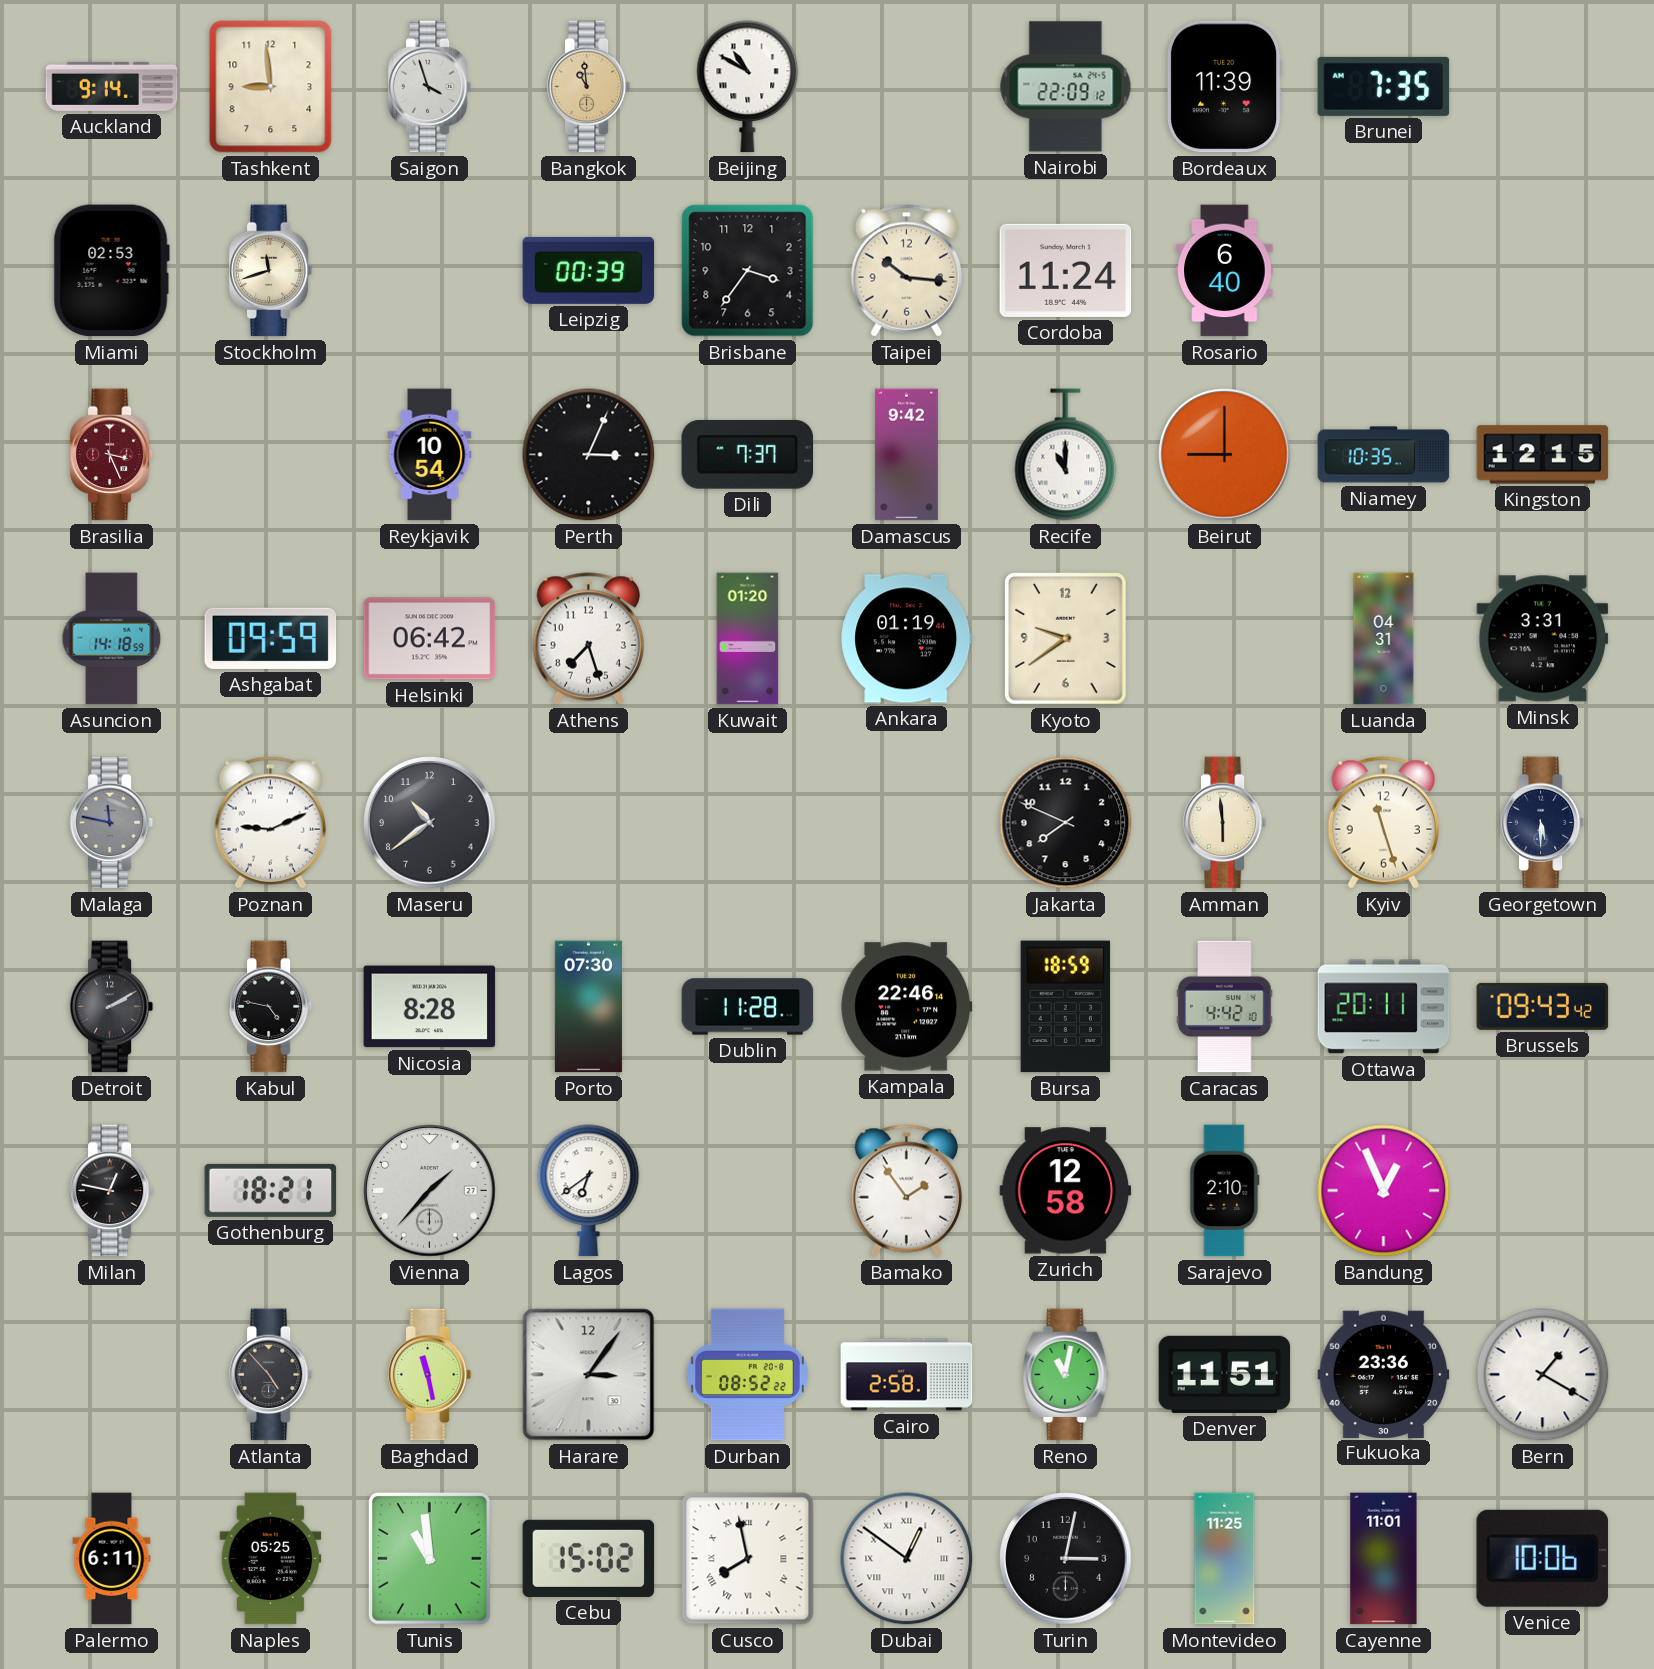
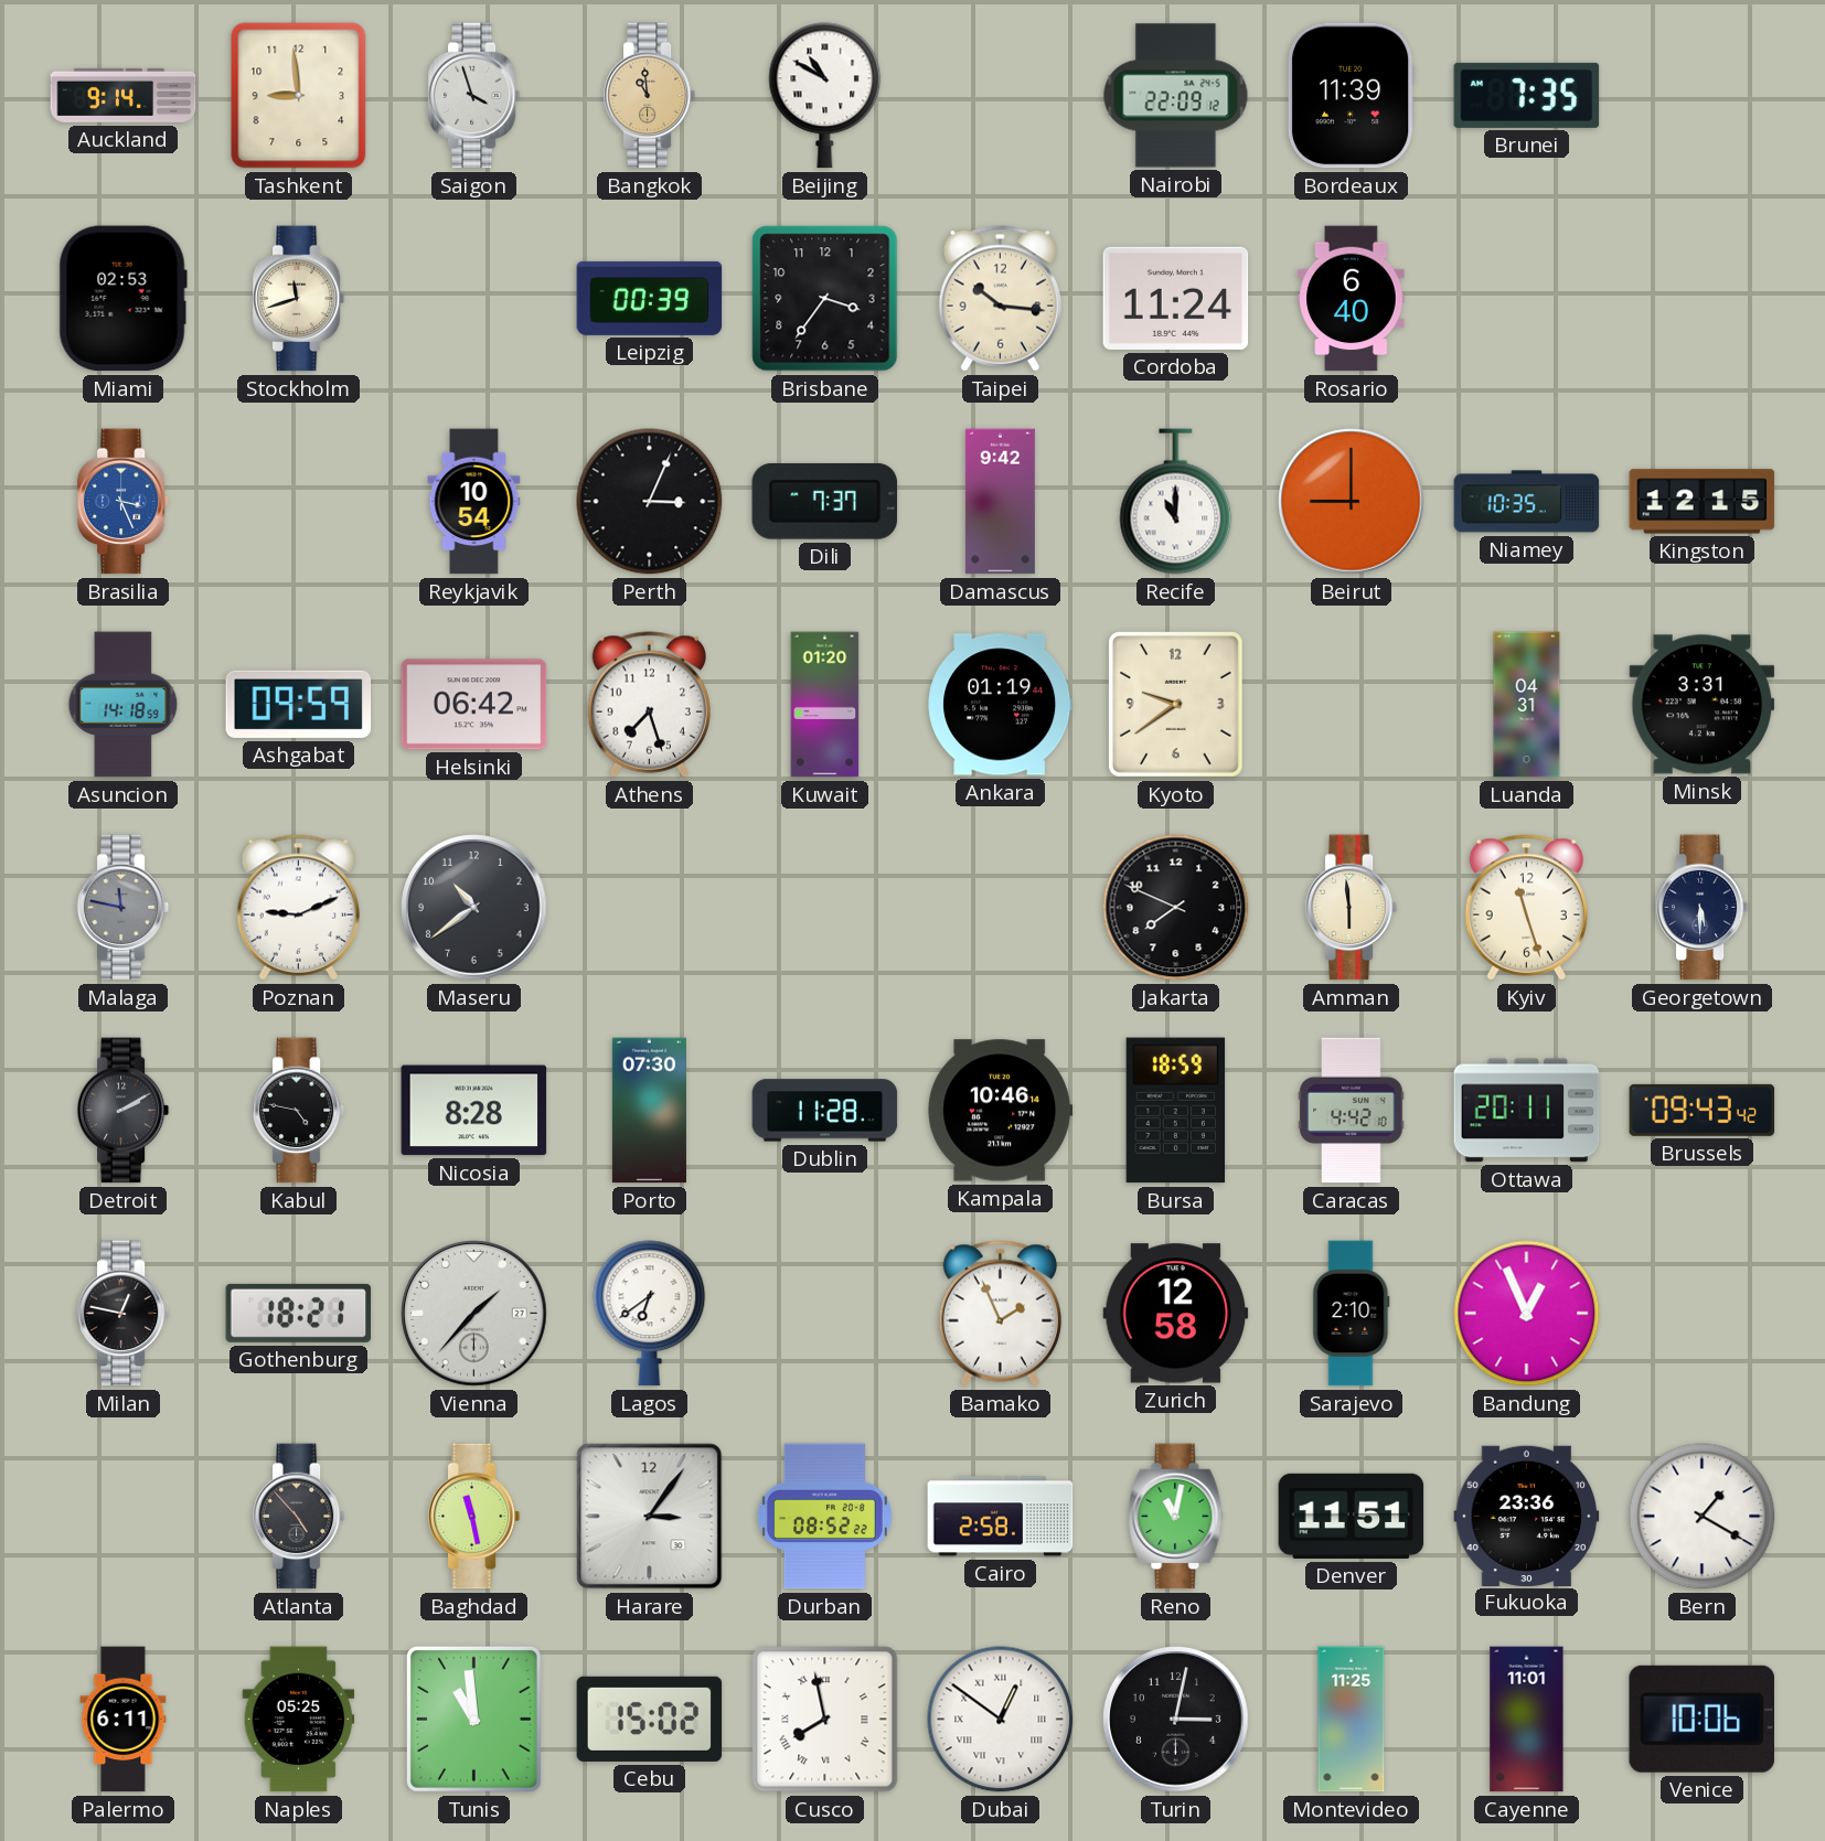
Brasilia dial: burgundy -> blue (124, 502)
Kampala: 22:46 -> 10:46 (1001, 1111)
Bamako: 1:54 -> 1:56 (1000, 1314)
